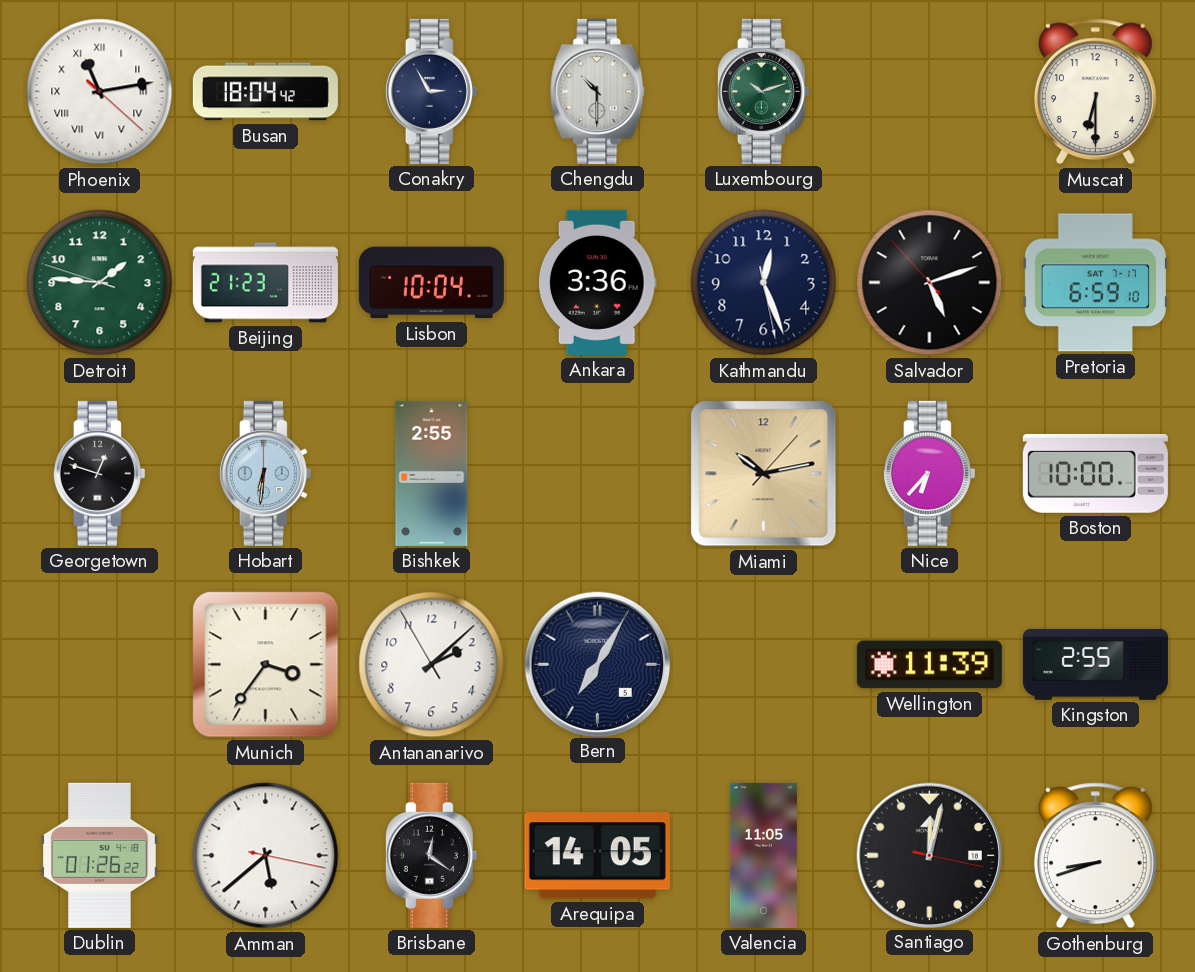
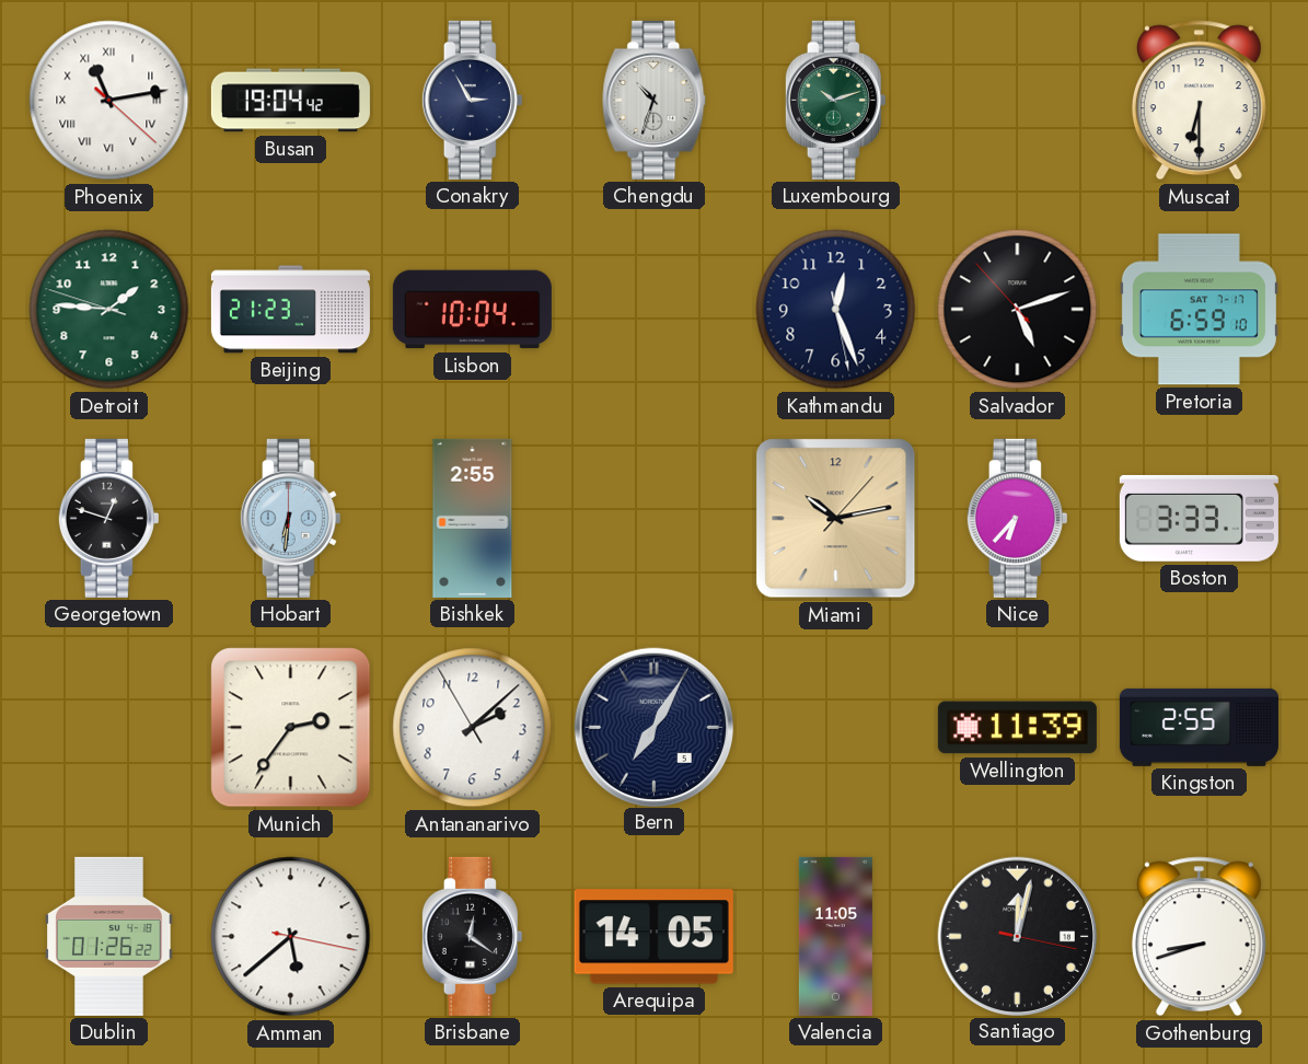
Busan: 18:04 -> 19:04 (290, 101)
Chengdu: 10:30 -> 10:33 (655, 100)
Ankara: 3:36 -> none (597, 282)
Boston: 10:00 -> 3:33 (1199, 518)
Munich: 3:36 -> 2:36 (291, 728)
